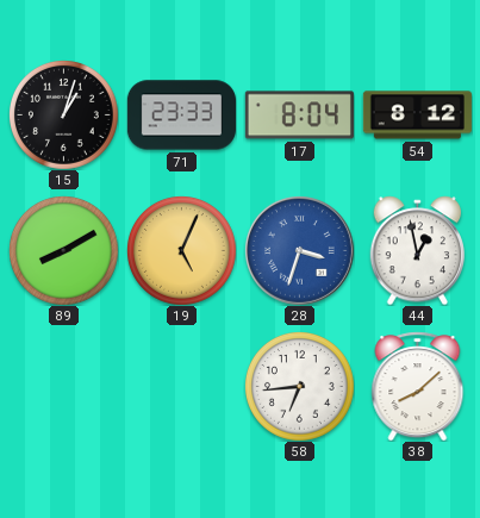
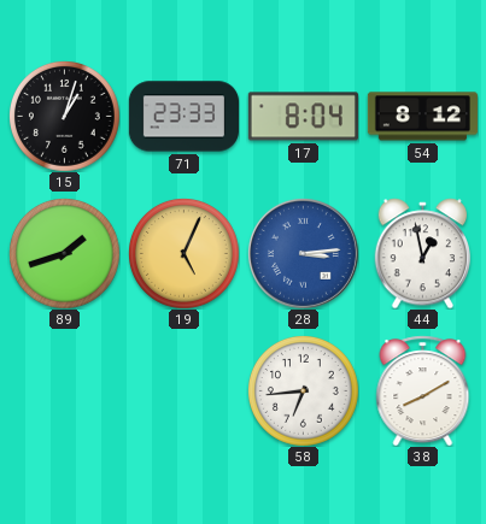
89: 8:10 -> 1:42 (65, 254)
28: 3:33 -> 3:14 (303, 253)
38: 8:08 -> 8:10 (423, 390)
